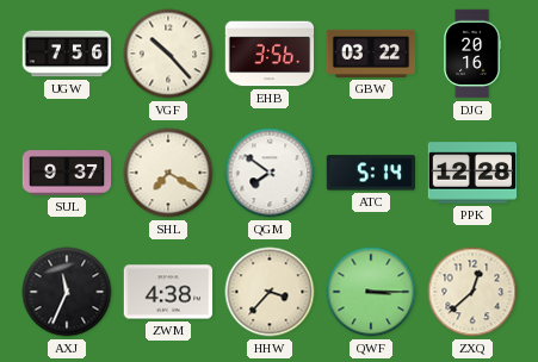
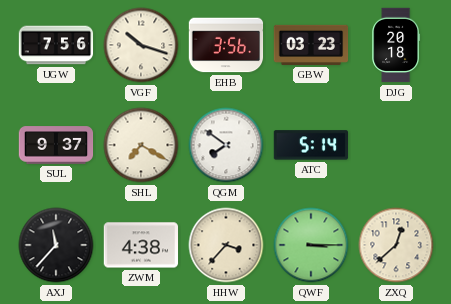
VGF: 10:23 -> 10:18 (141, 45)
GBW: 03:22 -> 03:23 (311, 45)
DJG: 20:16 -> 20:18 (396, 45)
PPK: 12:28 -> none (472, 173)
AXJ: 11:34 -> 11:37 (56, 245)
